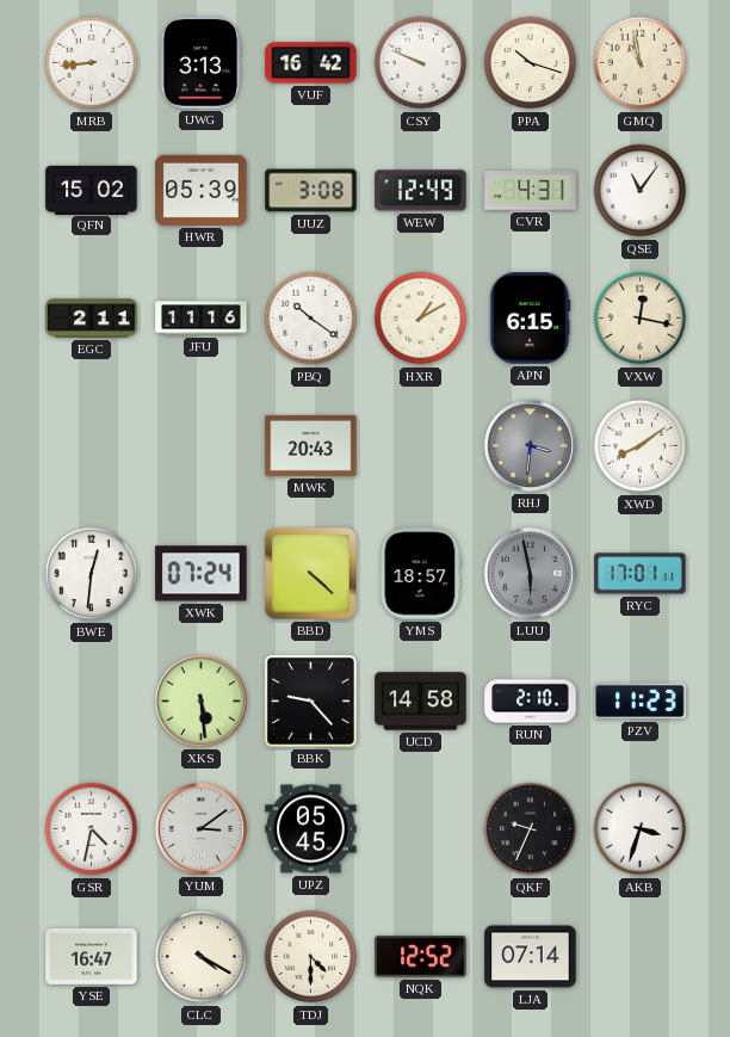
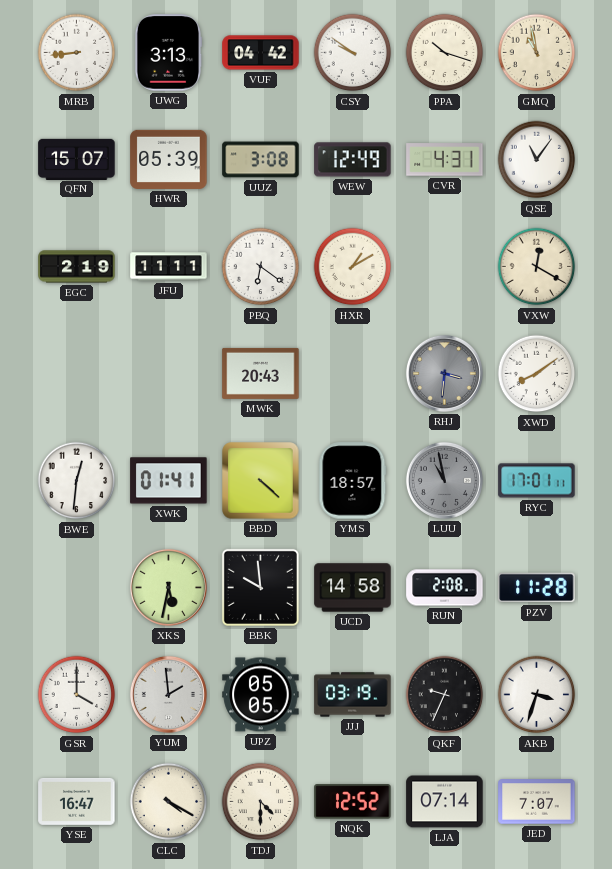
VUF: 16:42 -> 04:42 (261, 53)
CSY: 9:49 -> 9:51 (353, 53)
QFN: 15:02 -> 15:07 (77, 159)
EGC: 2:11 -> 2:19 (77, 267)
JFU: 11:16 -> 11:11 (169, 267)
PBQ: 10:21 -> 6:21 (261, 267)
APN: 6:15 -> none (530, 319)
VXW: 12:17 -> 12:20 (537, 267)
XWK: 07:24 -> 01:41 (169, 481)
LUU: 5:58 -> 10:58 (444, 480)
XKS: 5:29 -> 5:32 (168, 587)
BBK: 9:23 -> 9:59 (260, 587)
RUN: 2:10 -> 2:08 (445, 588)
PZV: 11:23 -> 11:28 (537, 588)
GSR: 4:32 -> 4:00 (77, 695)
YUM: 3:09 -> 1:59 (168, 694)
UPZ: 05:45 -> 05:05 (261, 695)
JJJ: none -> 03:19 (353, 695)
JED: none -> 7:07 (537, 802)
